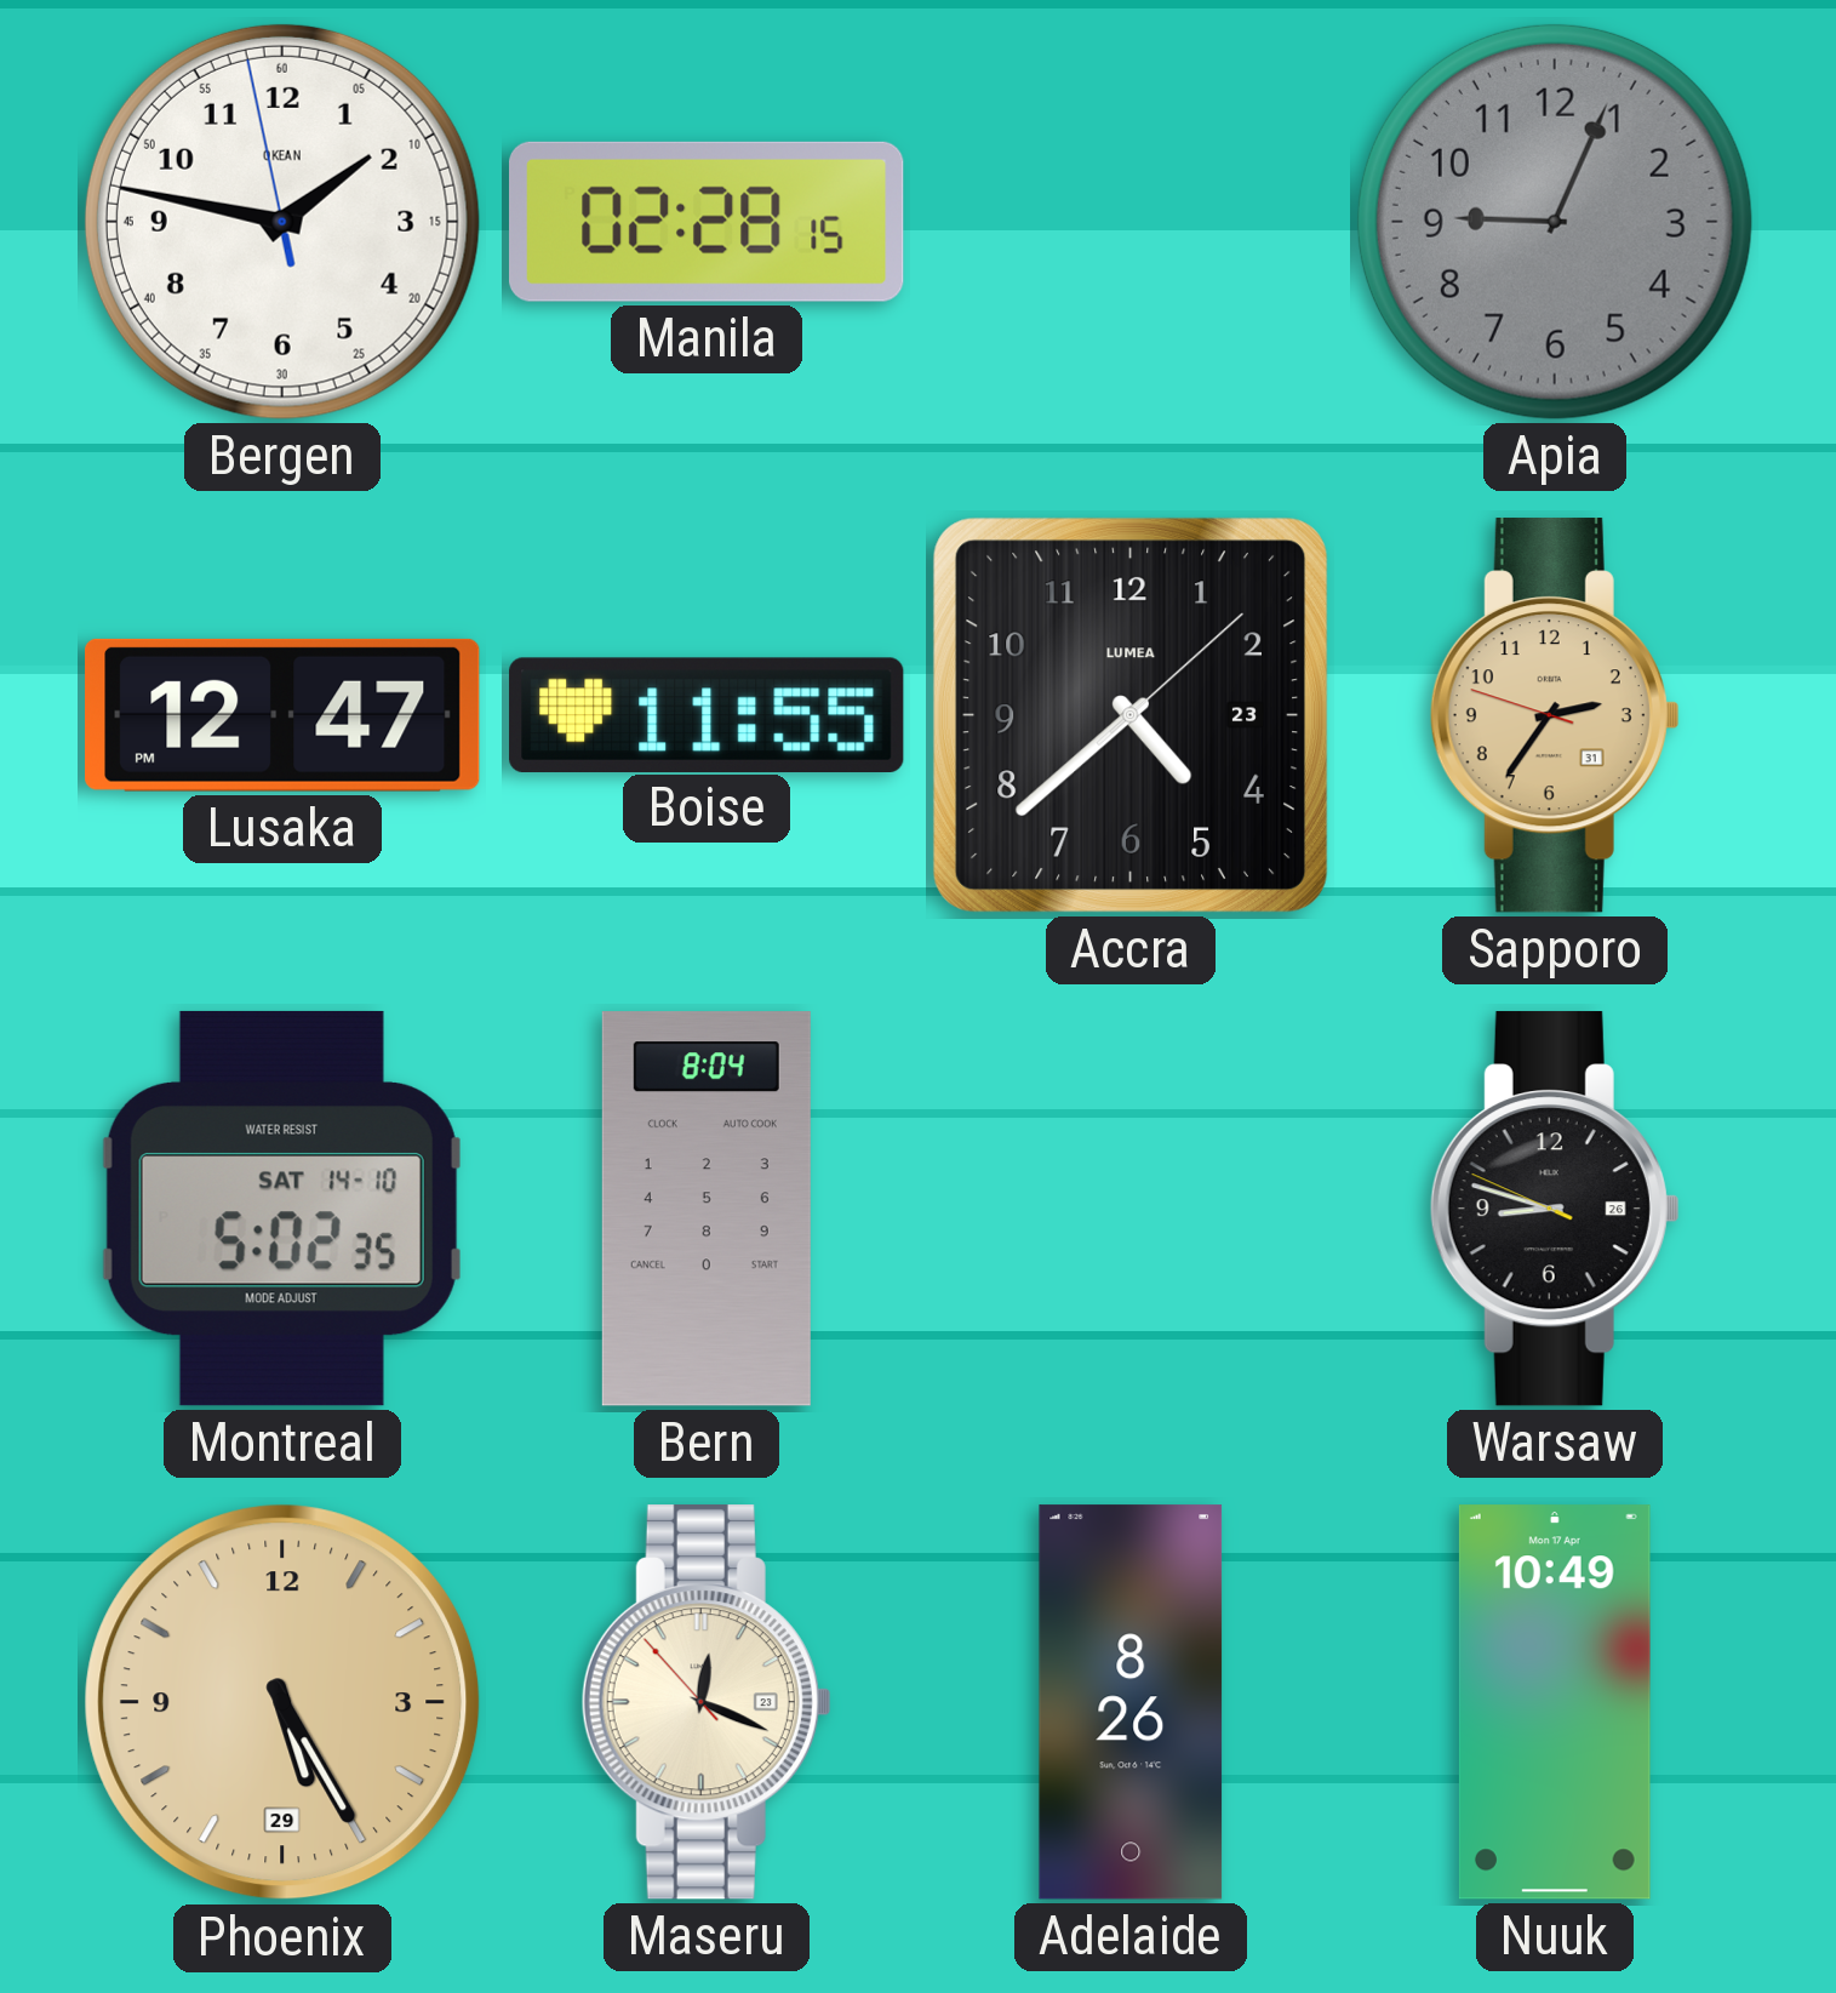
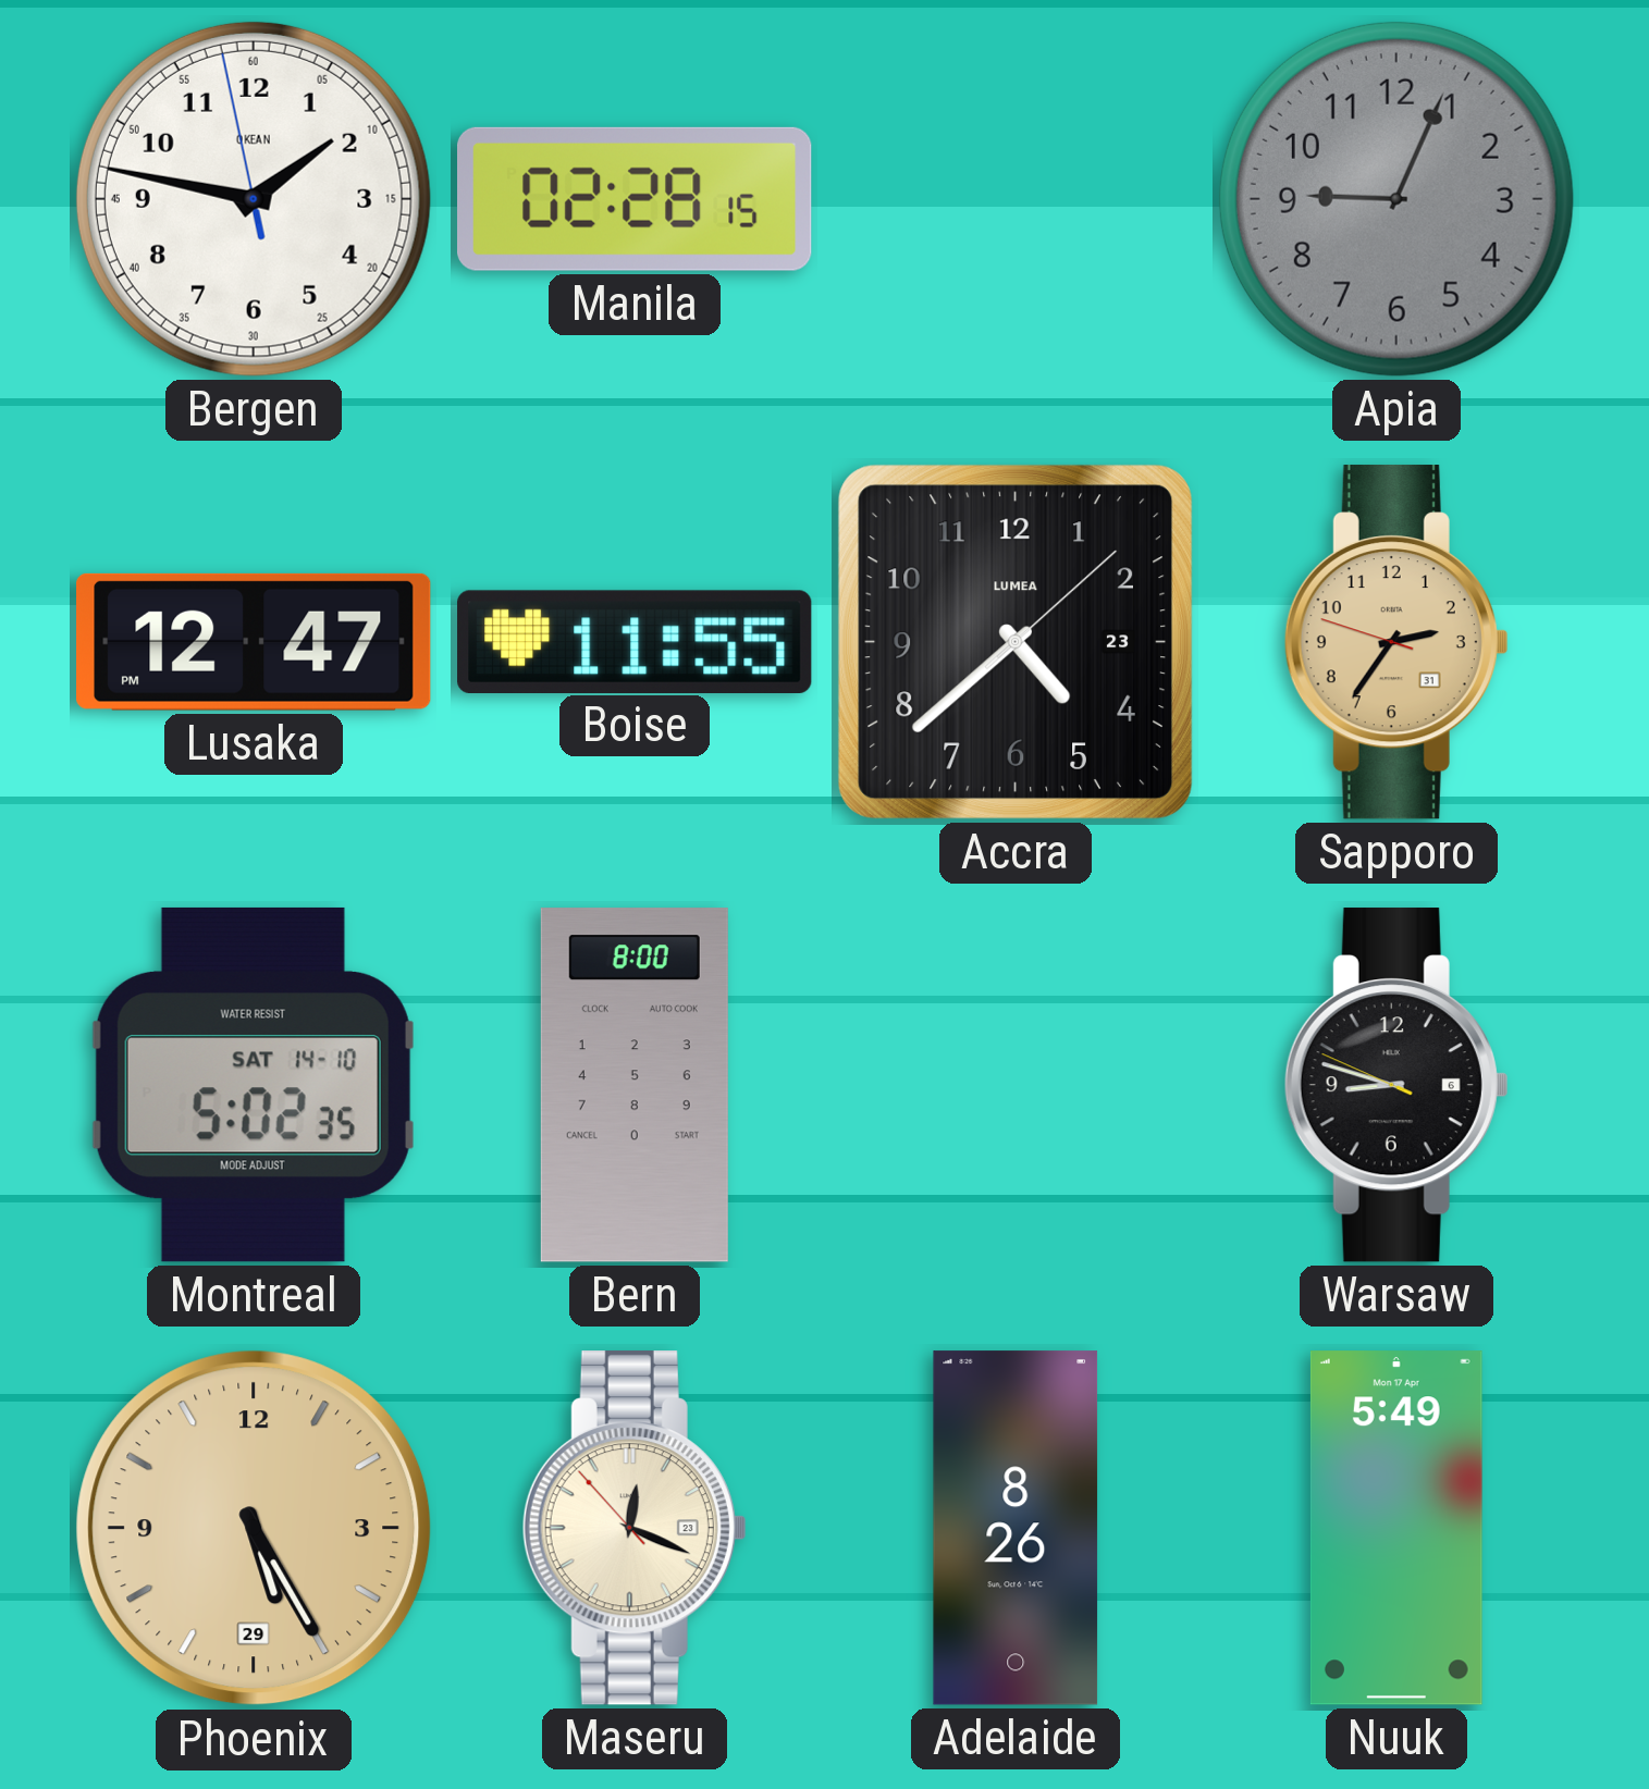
Bern: 8:04 -> 8:00 (635, 1085)
Warsaw date: 26 -> 6 (1396, 1085)
Nuuk: 10:49 -> 5:49 (1396, 1528)
